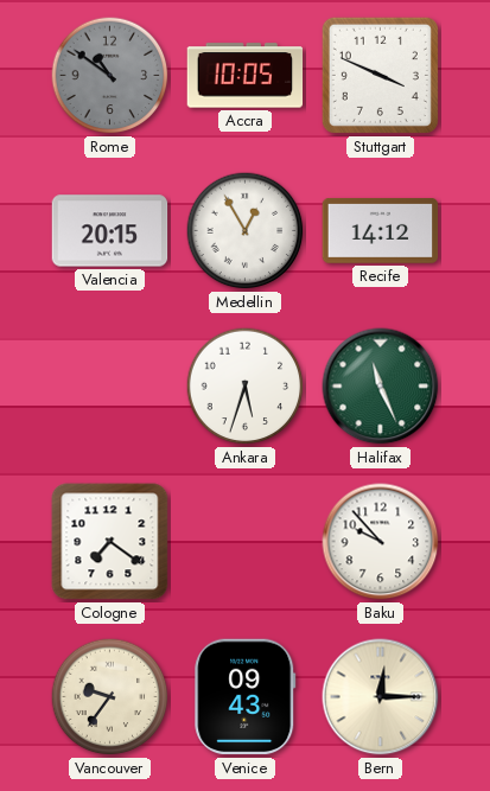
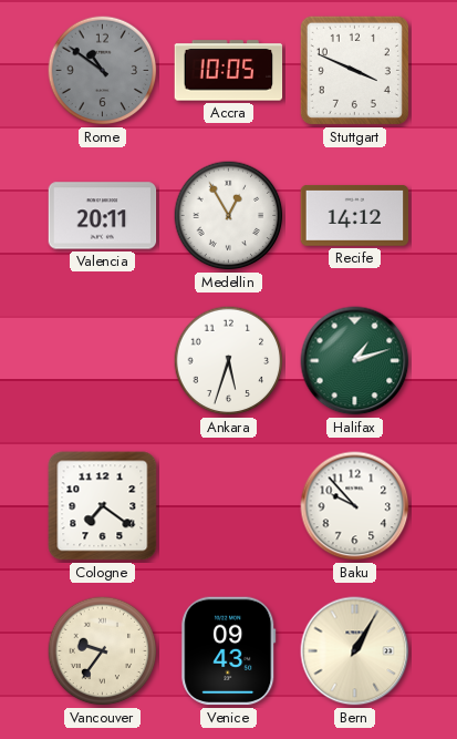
Valencia: 20:15 -> 20:11 (103, 216)
Halifax: 11:26 -> 1:12 (355, 361)
Bern: 12:15 -> 1:05 (355, 651)
